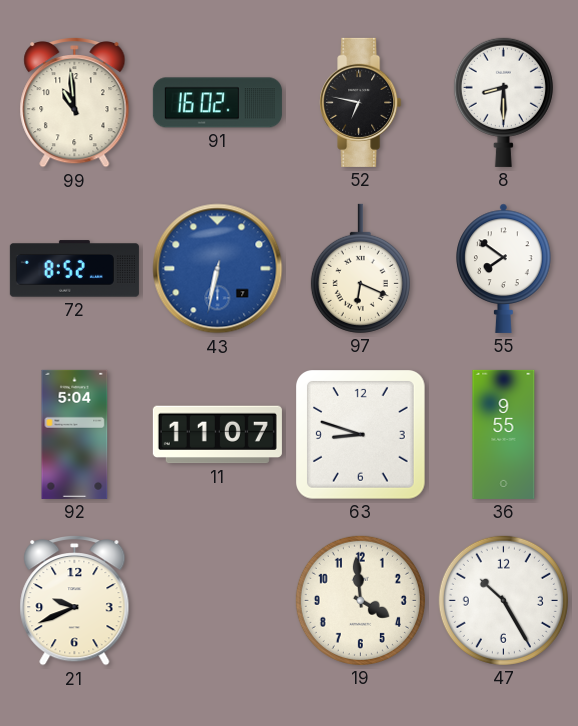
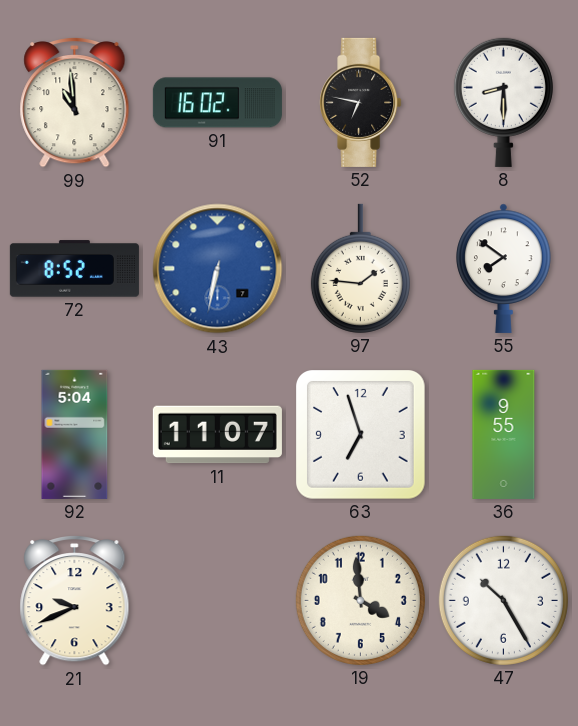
97: 6:19 -> 1:46 (360, 268)
63: 8:48 -> 6:57 (361, 435)
